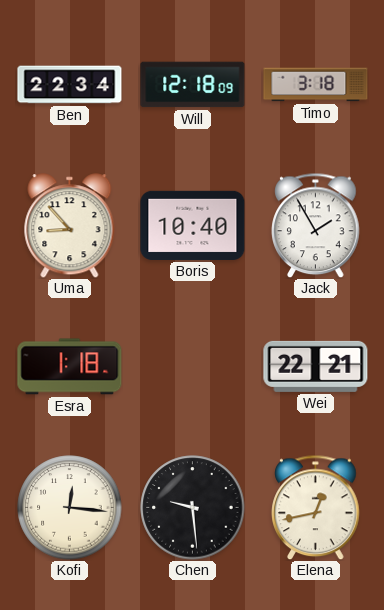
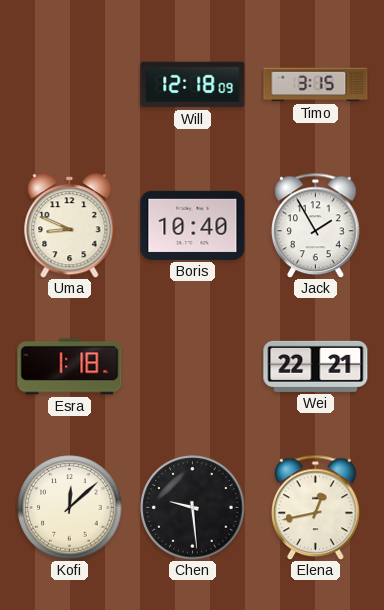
Ben: 22:34 -> none (70, 85)
Timo: 3:18 -> 3:15 (316, 85)
Uma: 8:53 -> 8:49 (70, 226)
Kofi: 12:16 -> 12:08 (70, 508)
